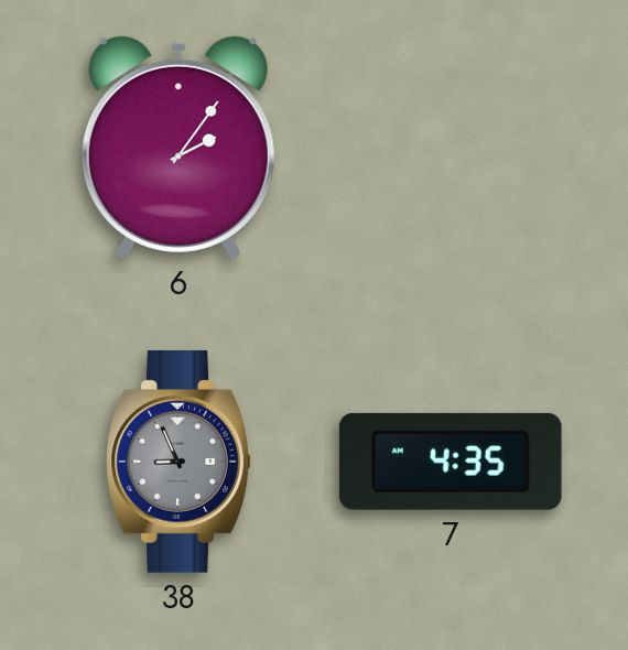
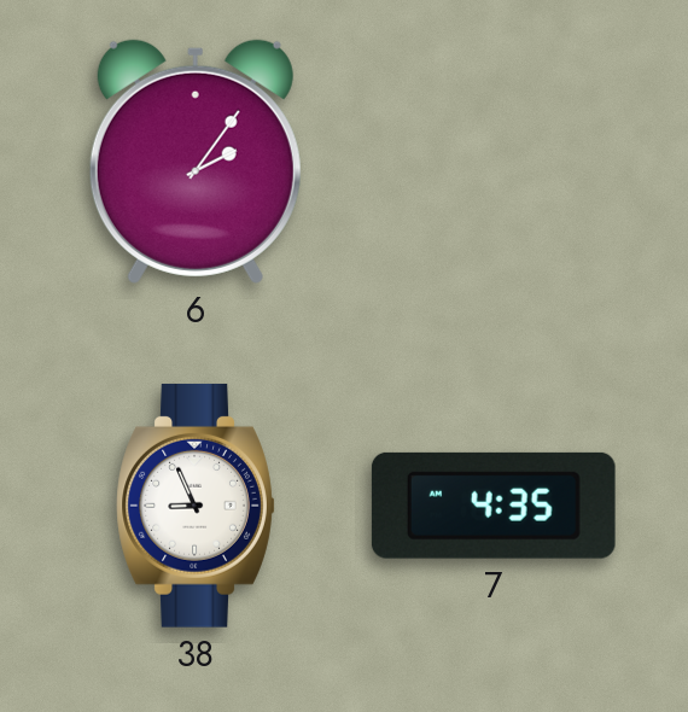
38 dial: grey -> white (196, 506)
